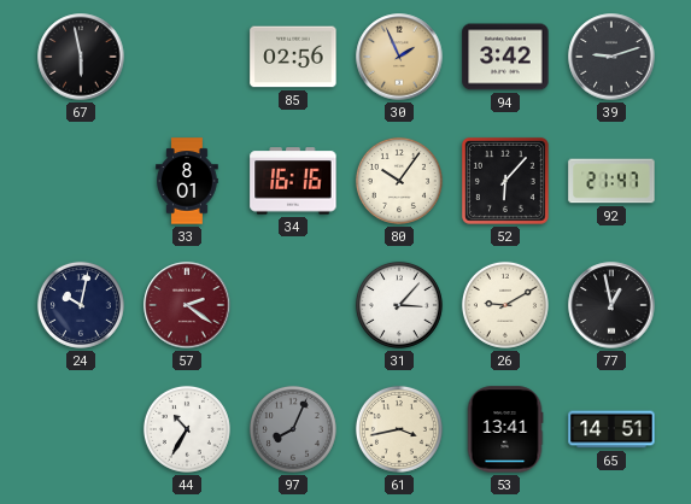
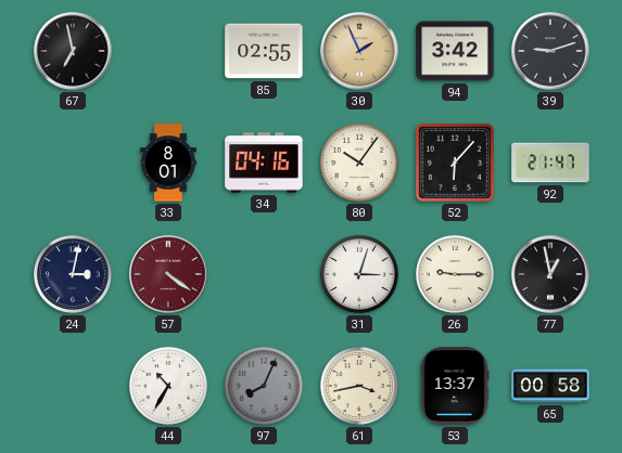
67: 5:58 -> 6:58 (73, 51)
85: 02:56 -> 02:55 (264, 51)
34: 16:16 -> 04:16 (264, 163)
24: 10:02 -> 3:02 (73, 274)
57: 2:21 -> 4:21 (168, 274)
31: 3:07 -> 3:03 (359, 274)
26: 9:10 -> 9:15 (455, 274)
53: 13:41 -> 13:37 (455, 386)
65: 14:51 -> 00:58 (550, 386)
